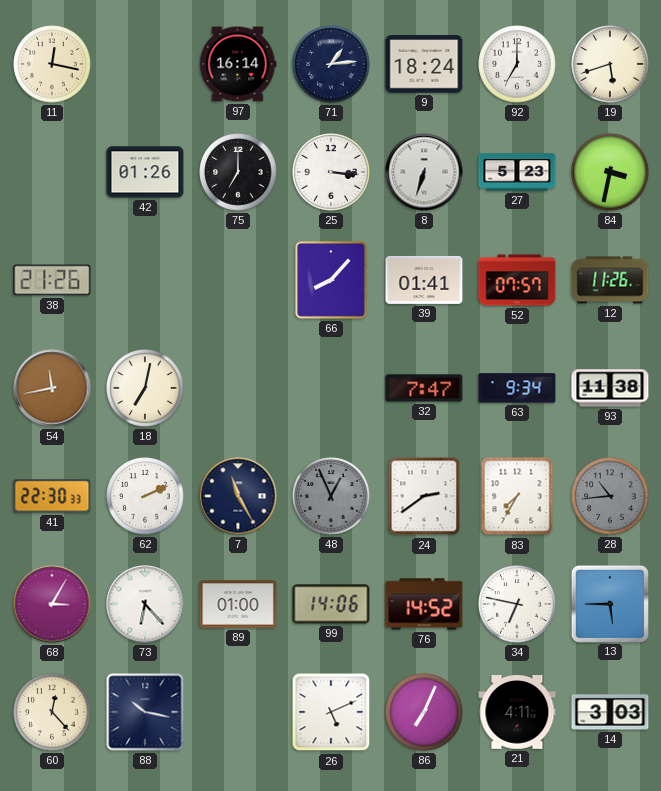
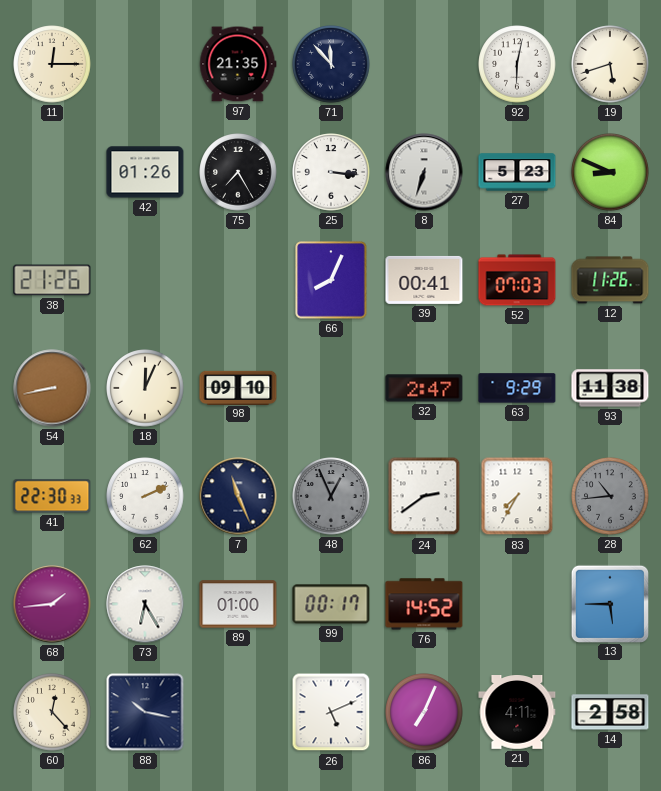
11: 12:17 -> 12:15 (52, 64)
97: 16:14 -> 21:35 (238, 64)
71: 1:14 -> 11:53 (331, 64)
9: 18:24 -> none (424, 64)
92: 7:00 -> 6:02 (517, 64)
75: 7:00 -> 7:25 (238, 172)
84: 3:32 -> 8:49 (610, 172)
66: 8:07 -> 8:04 (331, 280)
39: 01:41 -> 00:41 (424, 280)
52: 07:57 -> 07:03 (517, 280)
54: 11:43 -> 8:43 (52, 388)
18: 7:02 -> 12:04 (145, 388)
98: none -> 09:10 (238, 387)
32: 7:47 -> 2:47 (424, 388)
63: 9:34 -> 9:29 (517, 388)
7: 11:25 -> 11:26 (238, 496)
68: 3:05 -> 1:44 (52, 604)
73: 6:23 -> 6:25 (145, 604)
99: 14:06 -> 00:17 (331, 604)
34: 6:47 -> none (517, 604)
14: 3:03 -> 2:58 (610, 712)
